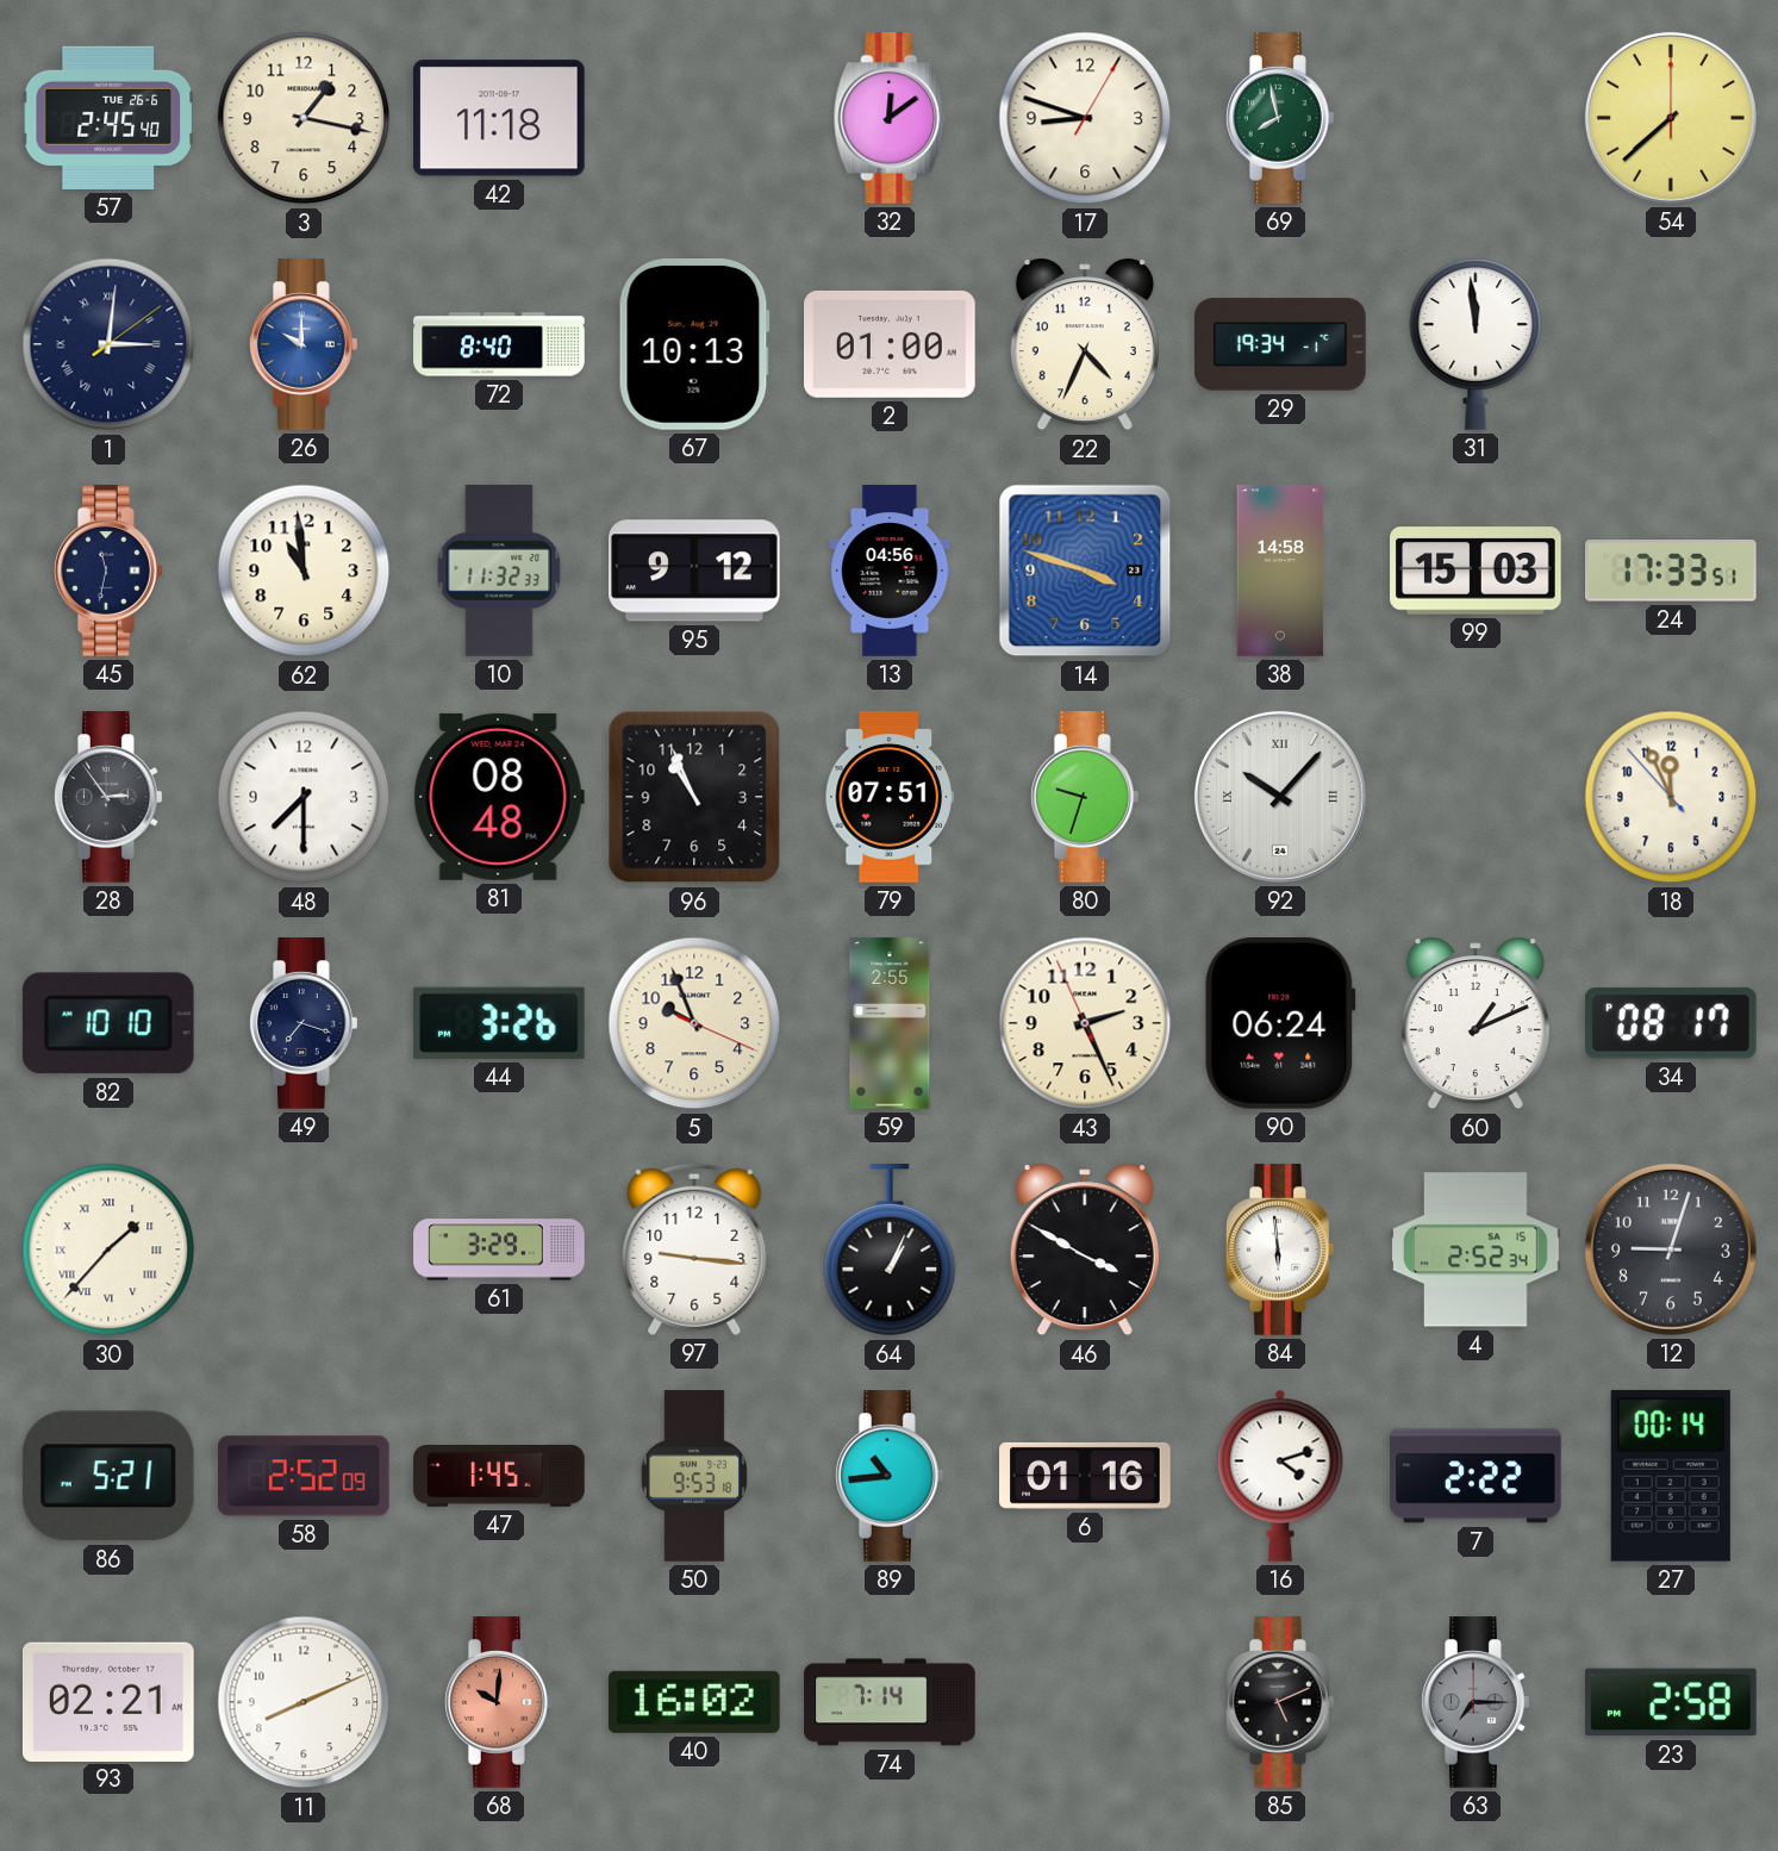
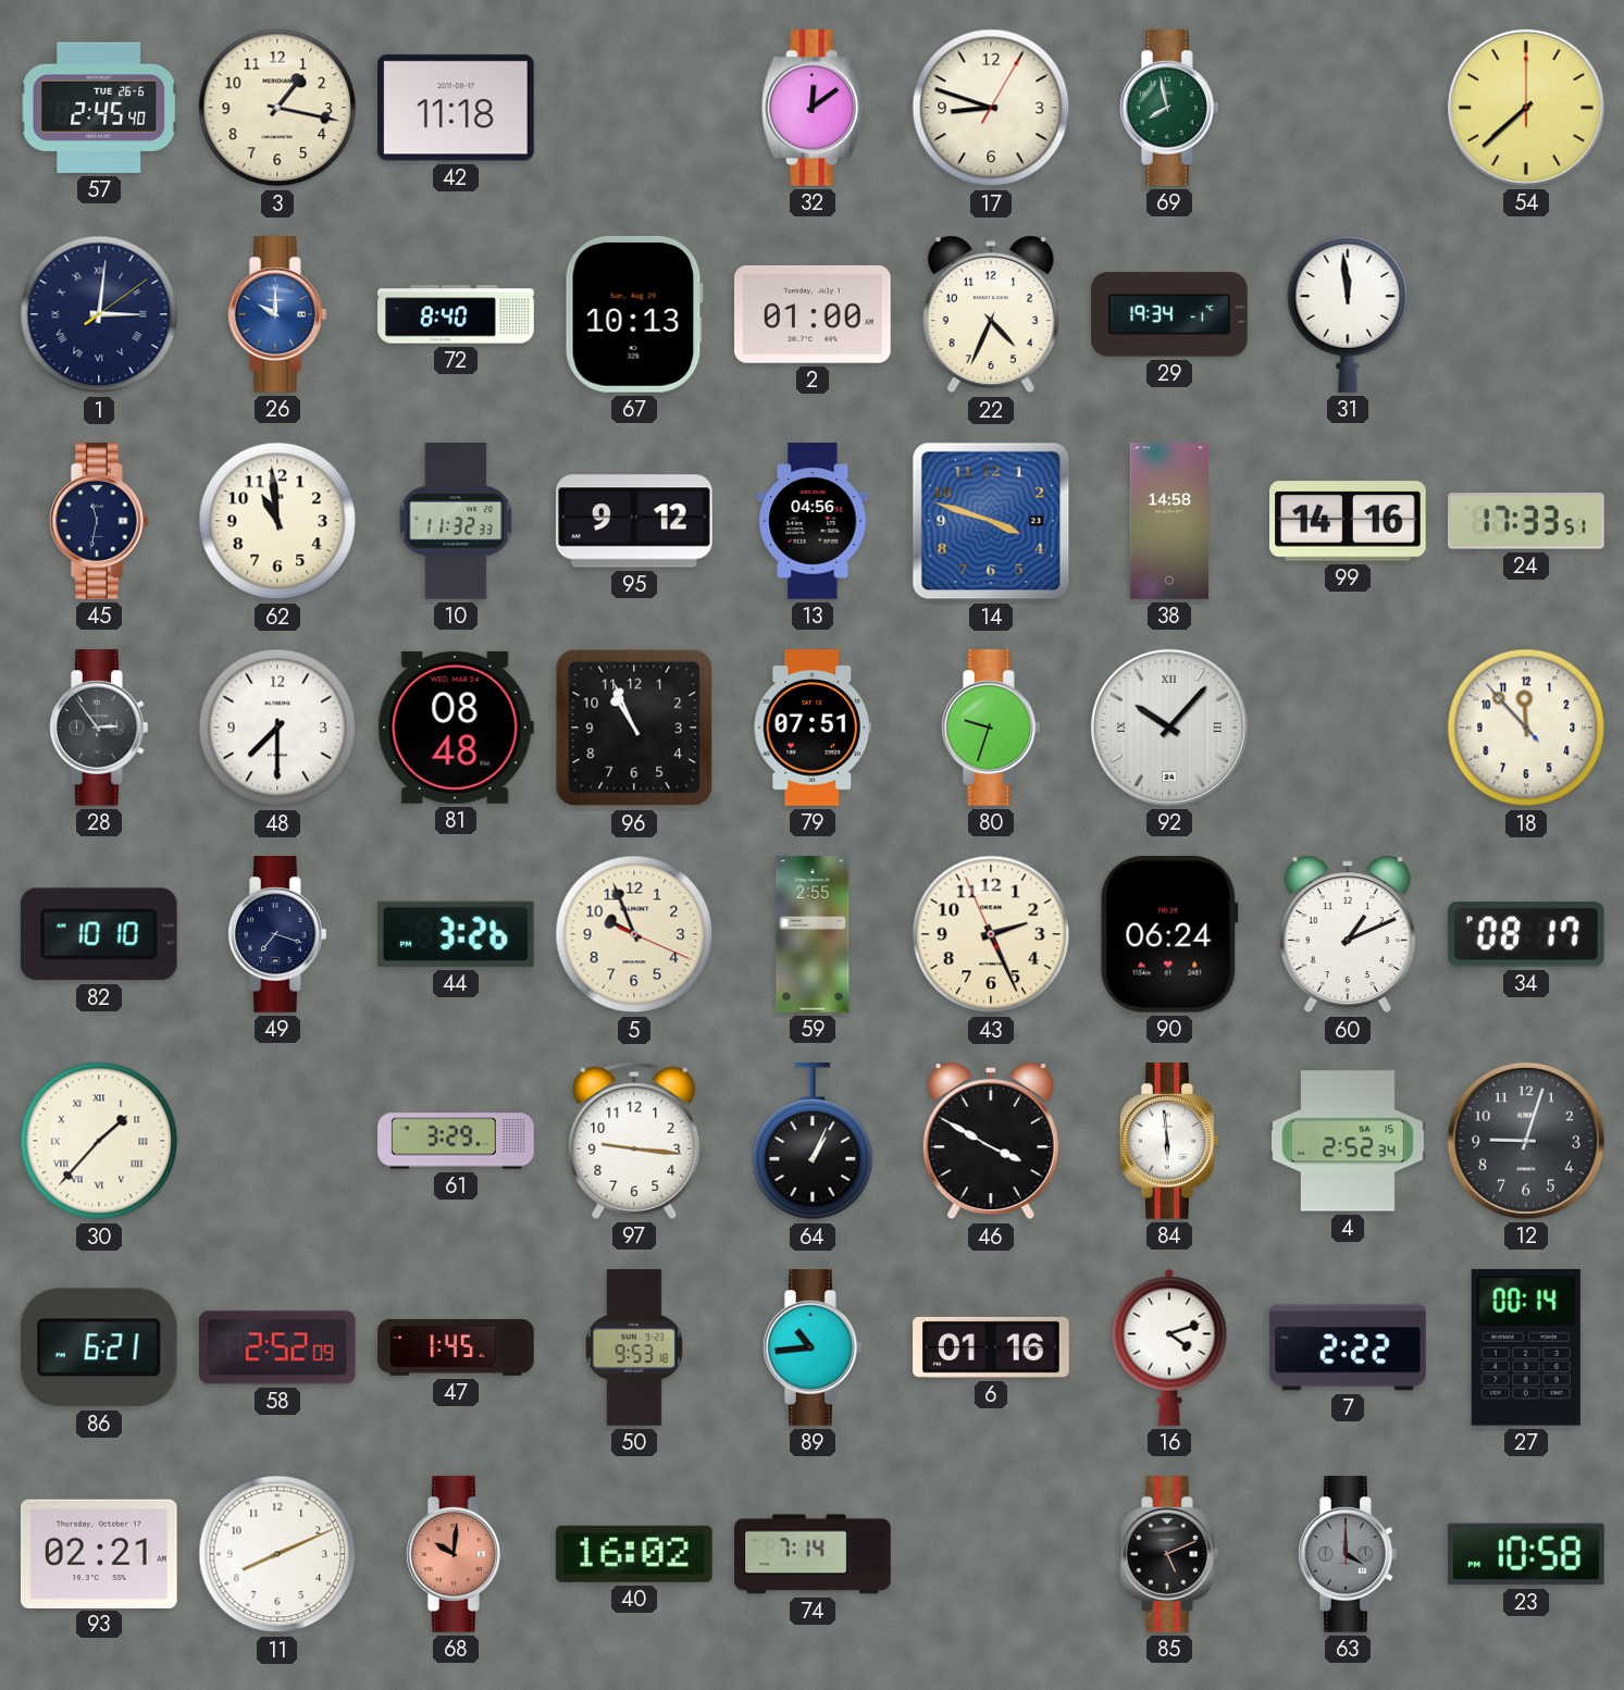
99: 15:03 -> 14:16 (1348, 521)
18: 11:55 -> 11:52 (1526, 728)
86: 5:21 -> 6:21 (99, 1347)
63: 7:15 -> 4:00 (1349, 1554)
23: 2:58 -> 10:58 (1527, 1554)
